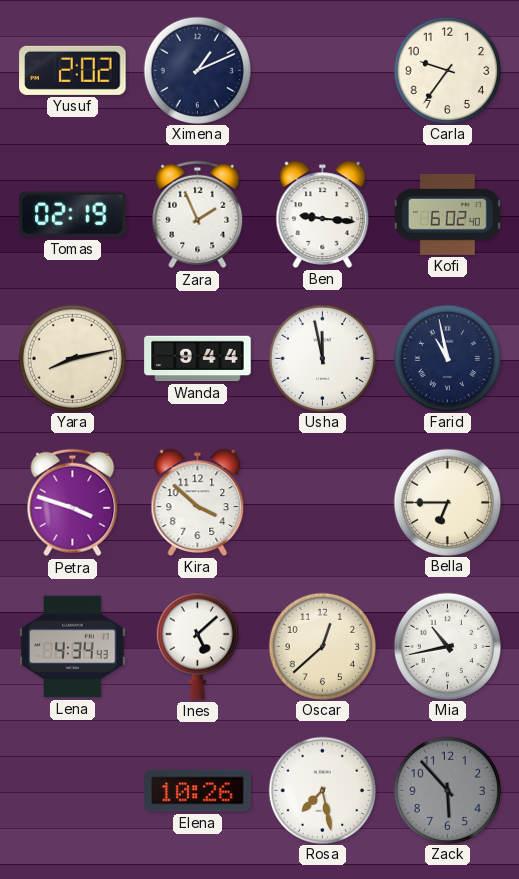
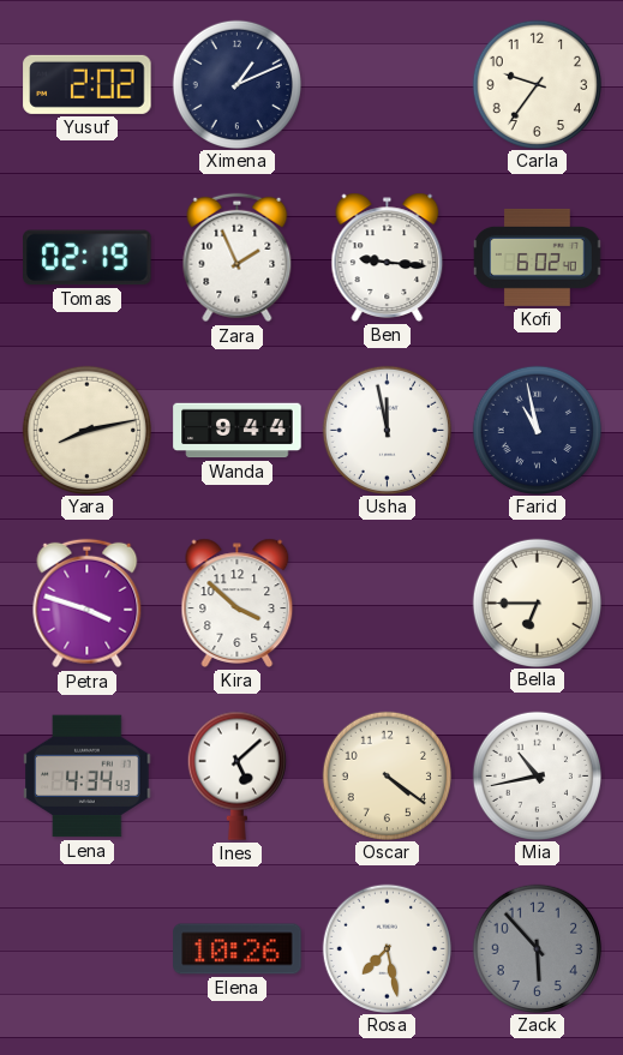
Oscar: 12:38 -> 4:21 (387, 775)
